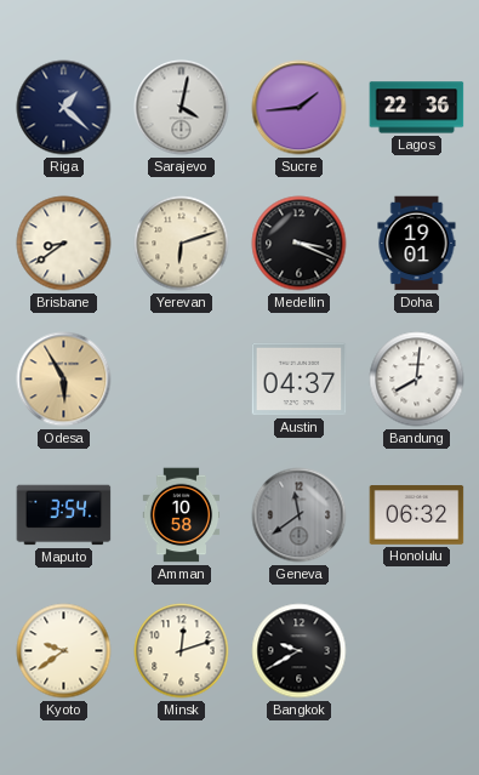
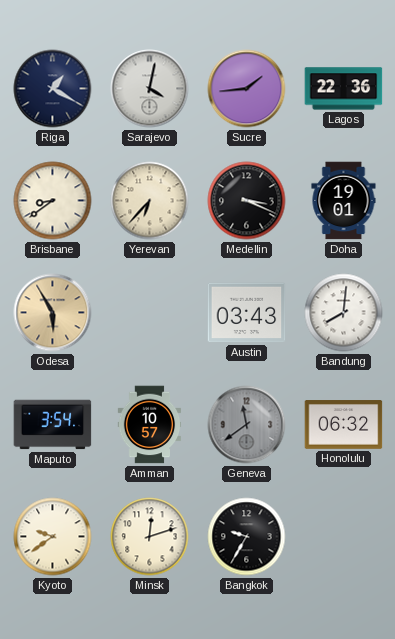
Riga: 1:22 -> 1:20 (53, 89)
Yerevan: 6:12 -> 6:37 (150, 201)
Austin: 04:37 -> 03:43 (247, 313)
Amman: 10:58 -> 10:57 (150, 425)
Bangkok: 9:40 -> 9:35 (247, 537)
